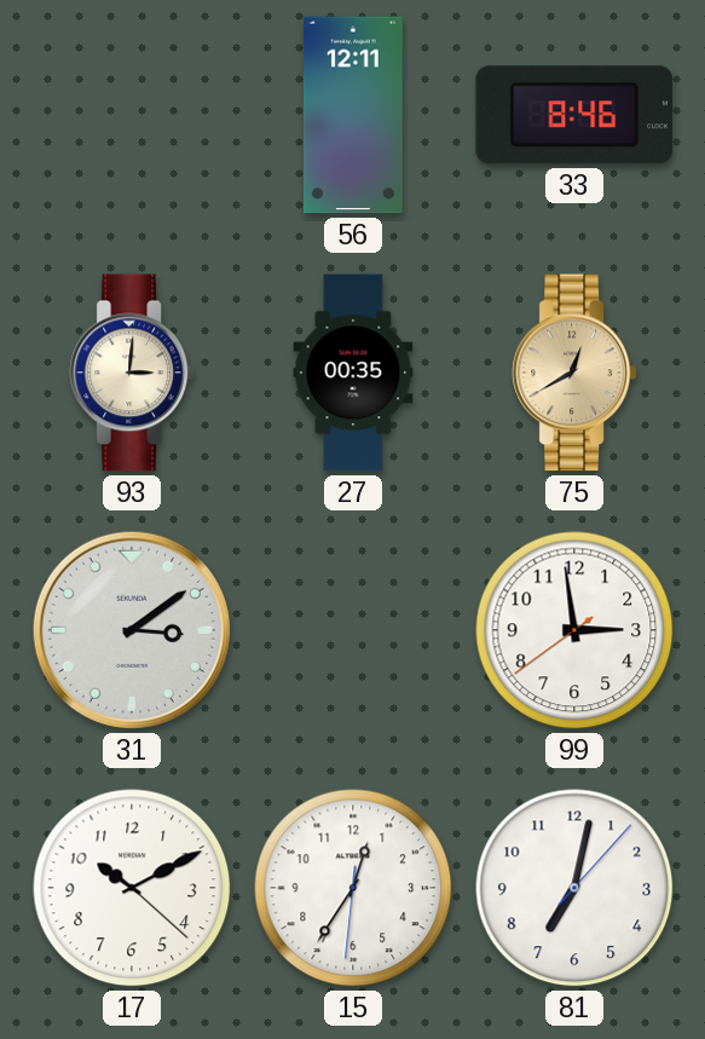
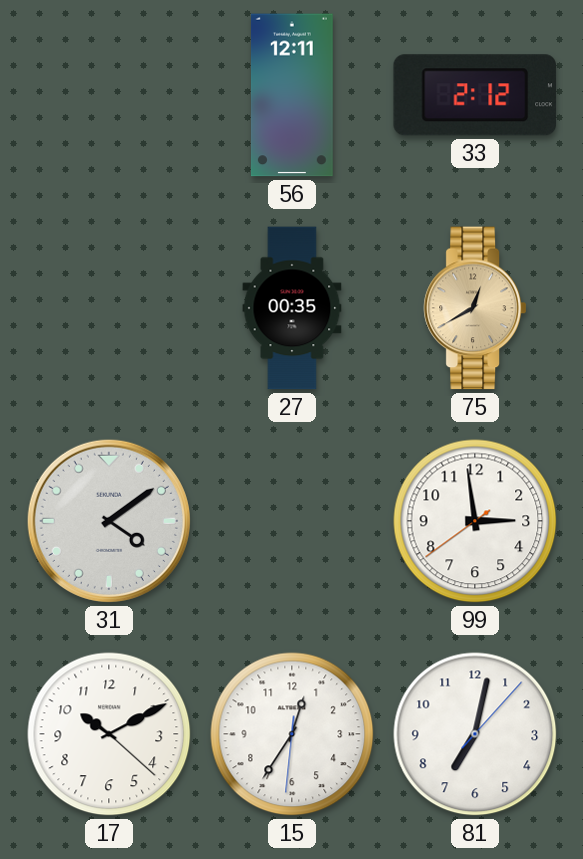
33: 8:46 -> 2:12 (475, 95)
93: 3:01 -> none (132, 373)
31: 3:09 -> 4:09 (109, 521)
